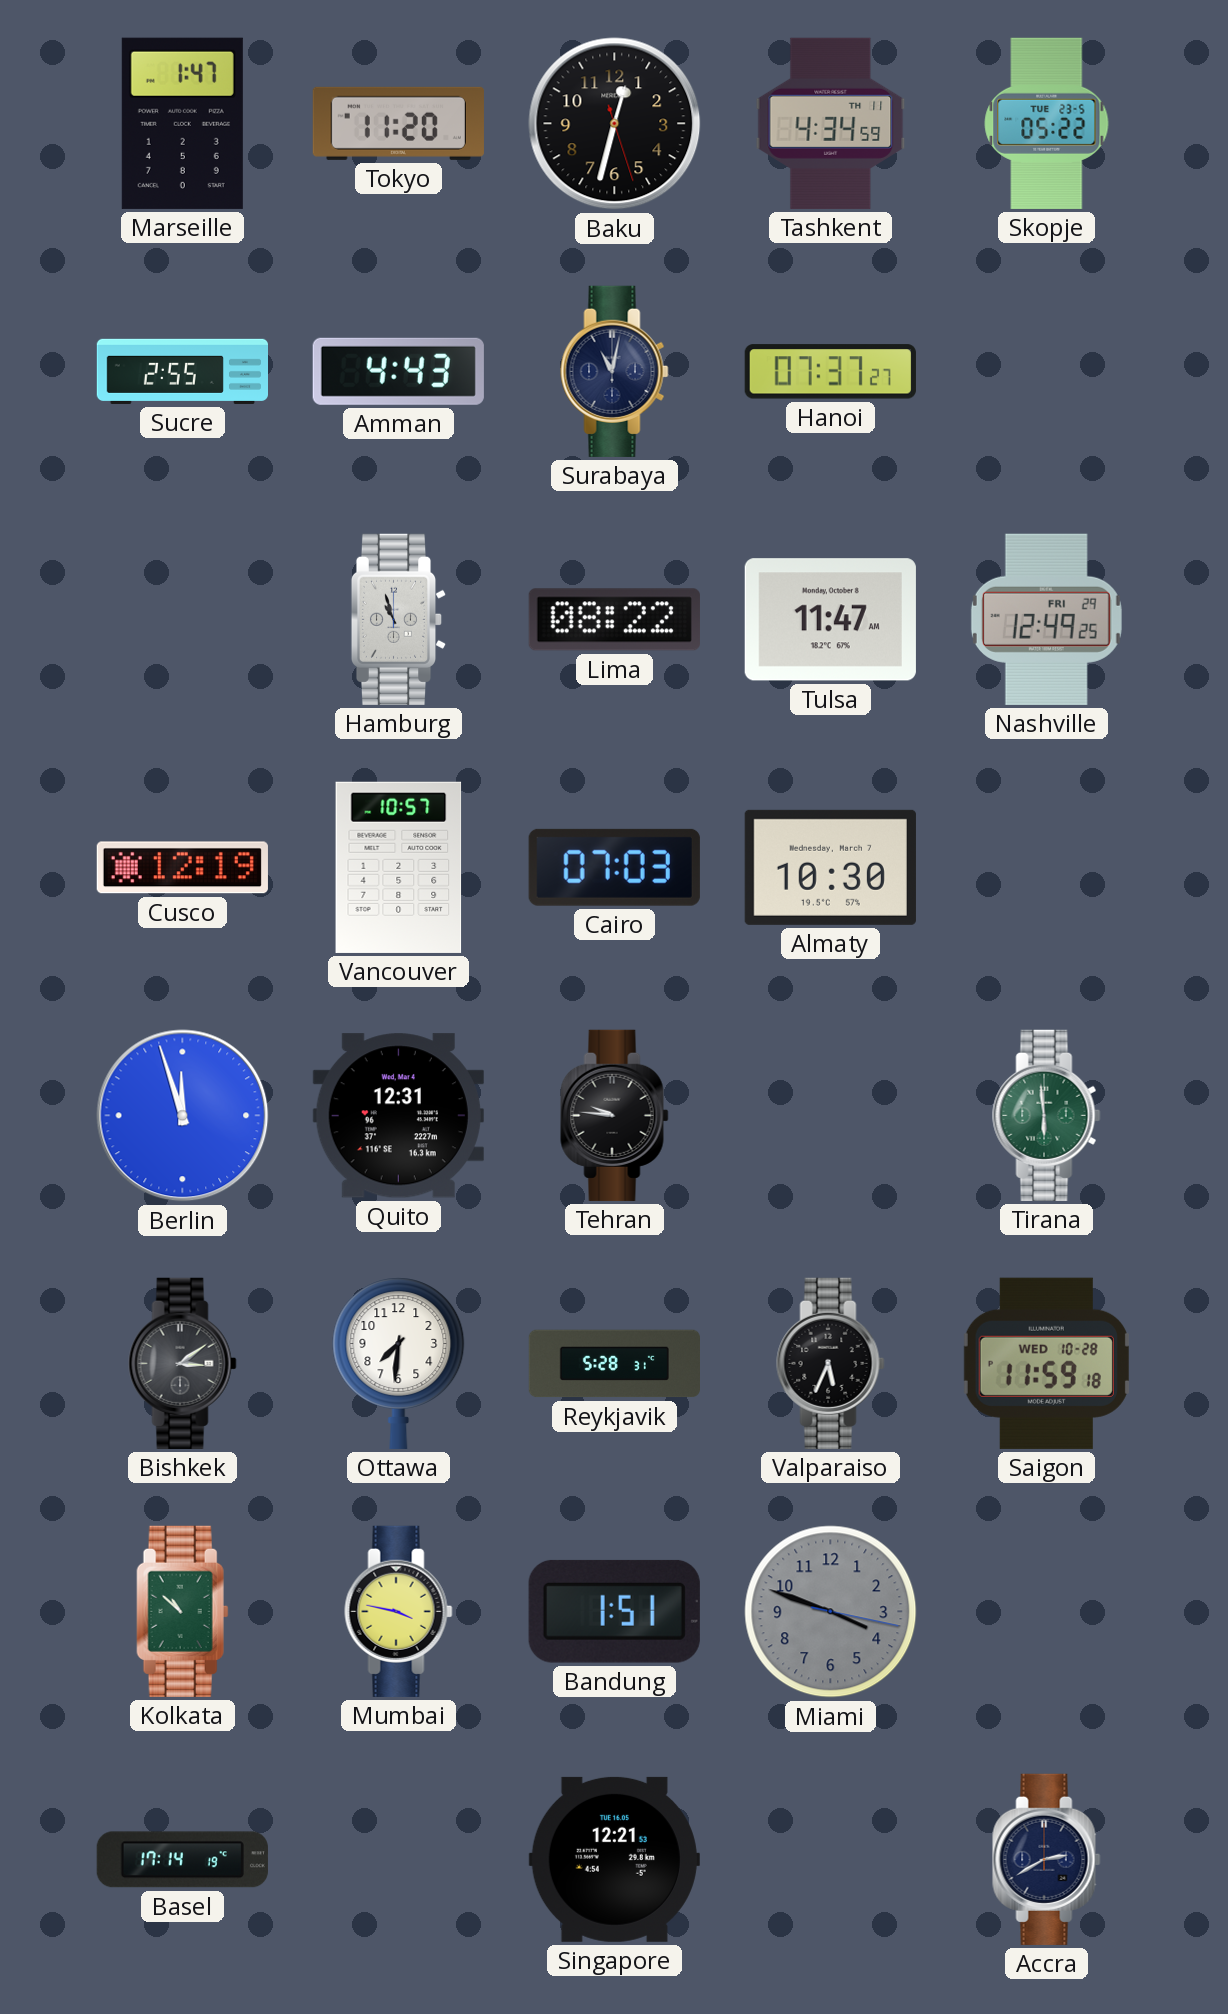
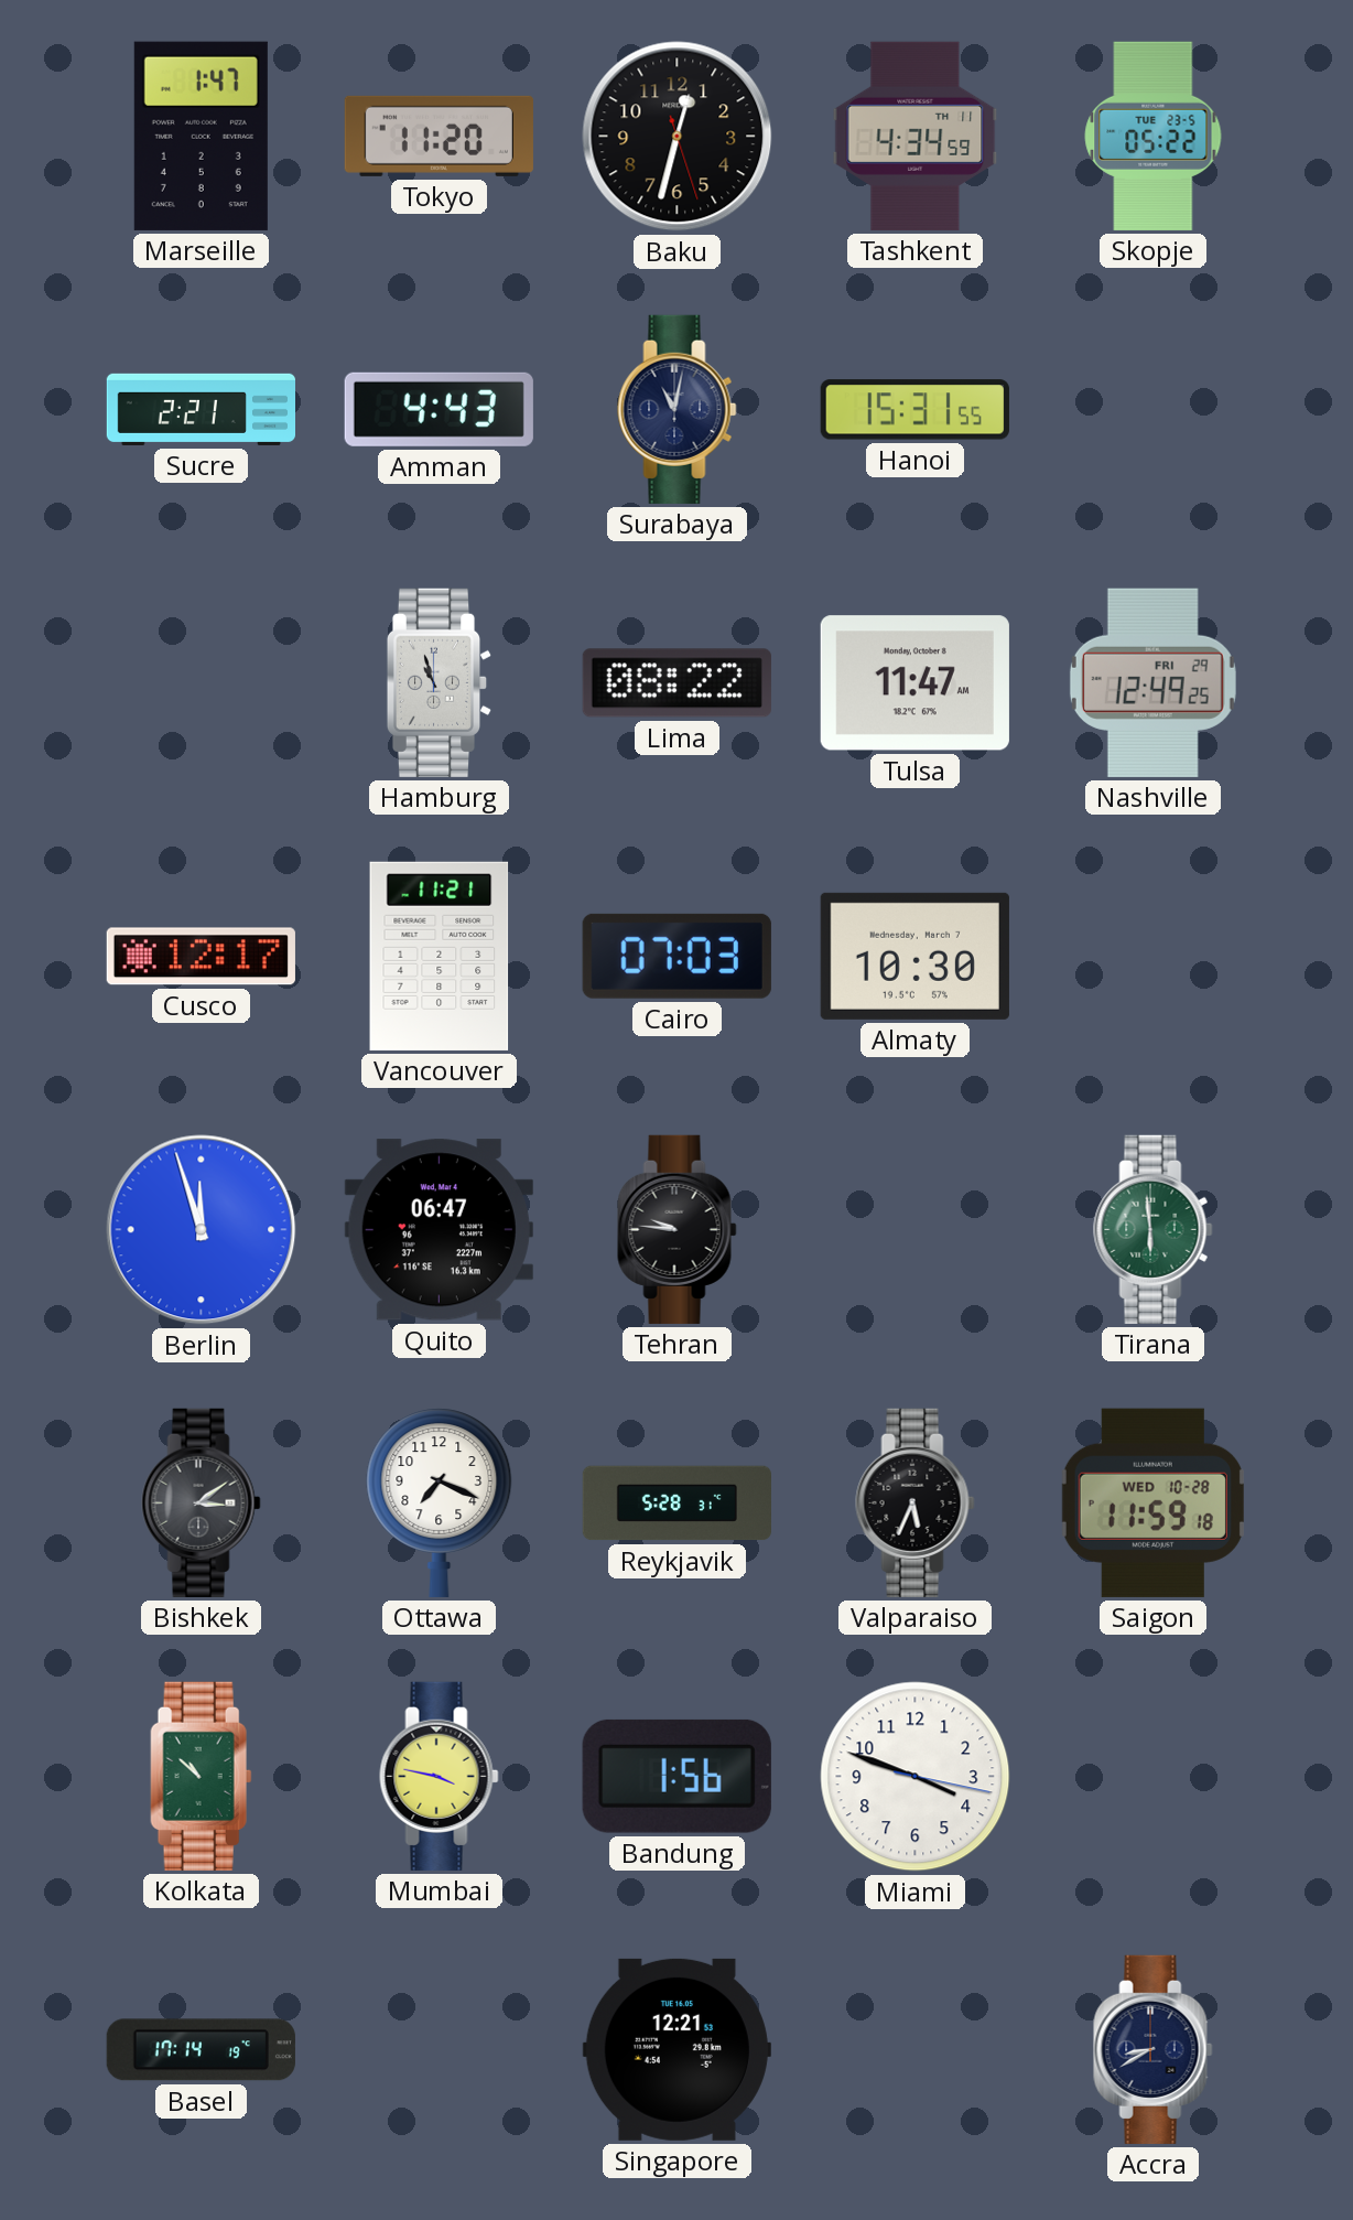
Sucre: 2:55 -> 2:21 (201, 409)
Hanoi: 07:37 -> 15:31 (914, 410)
Cusco: 12:19 -> 12:17 (201, 957)
Vancouver: 10:57 -> 11:21 (440, 956)
Quito: 12:31 -> 06:47 (439, 1230)
Ottawa: 7:31 -> 7:19 (440, 1502)
Bandung: 1:51 -> 1:56 (676, 1776)
Miami dial: grey -> white (916, 1777)
Accra: 2:40 -> 8:40 (1154, 2049)
